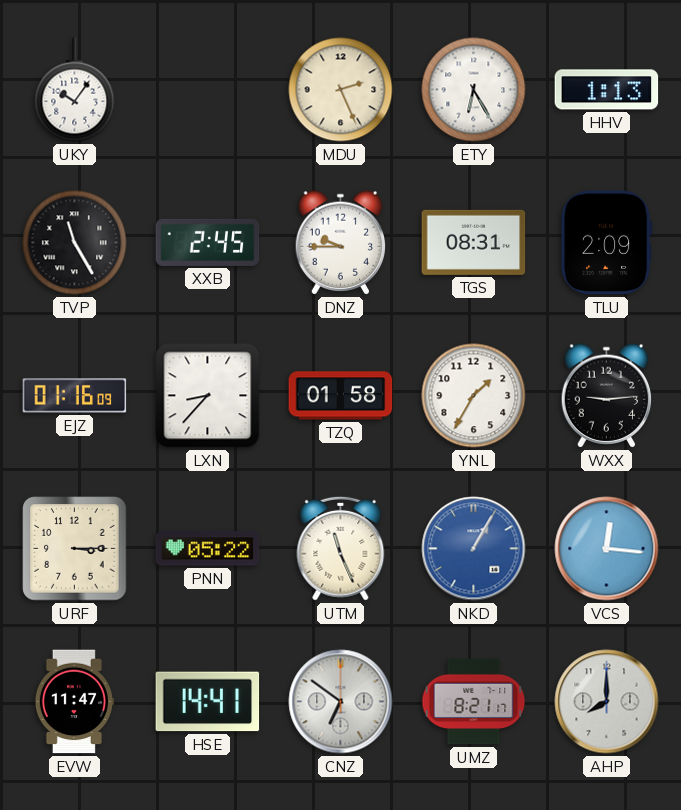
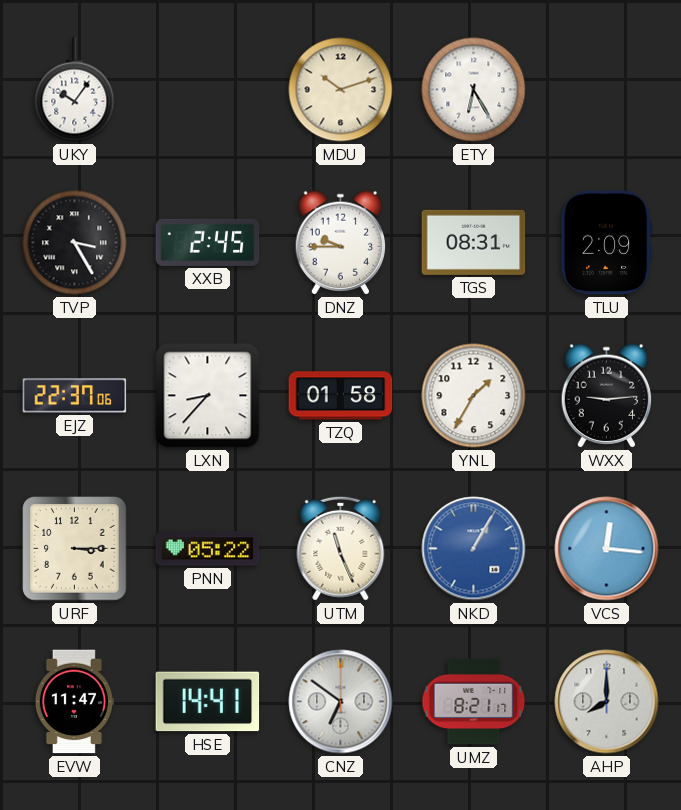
MDU: 2:26 -> 10:12 (341, 90)
HHV: 1:13 -> none (607, 90)
TVP: 11:25 -> 3:25 (75, 243)
EJZ: 01:16 -> 22:37 (75, 396)
